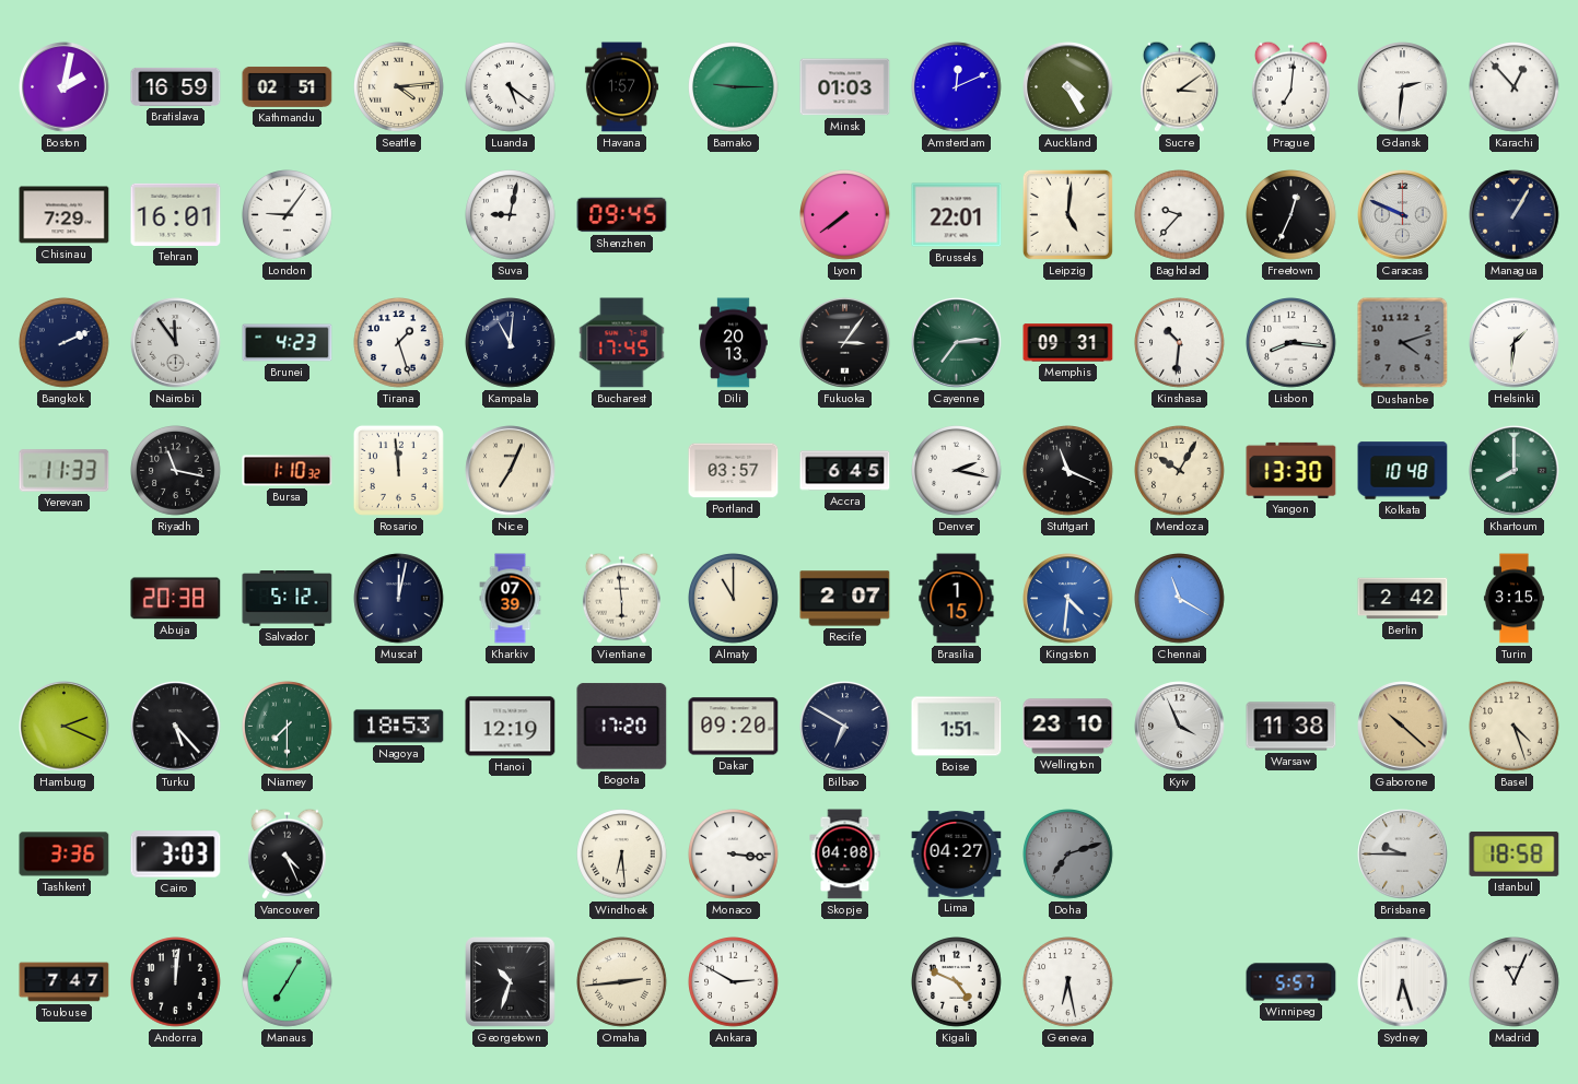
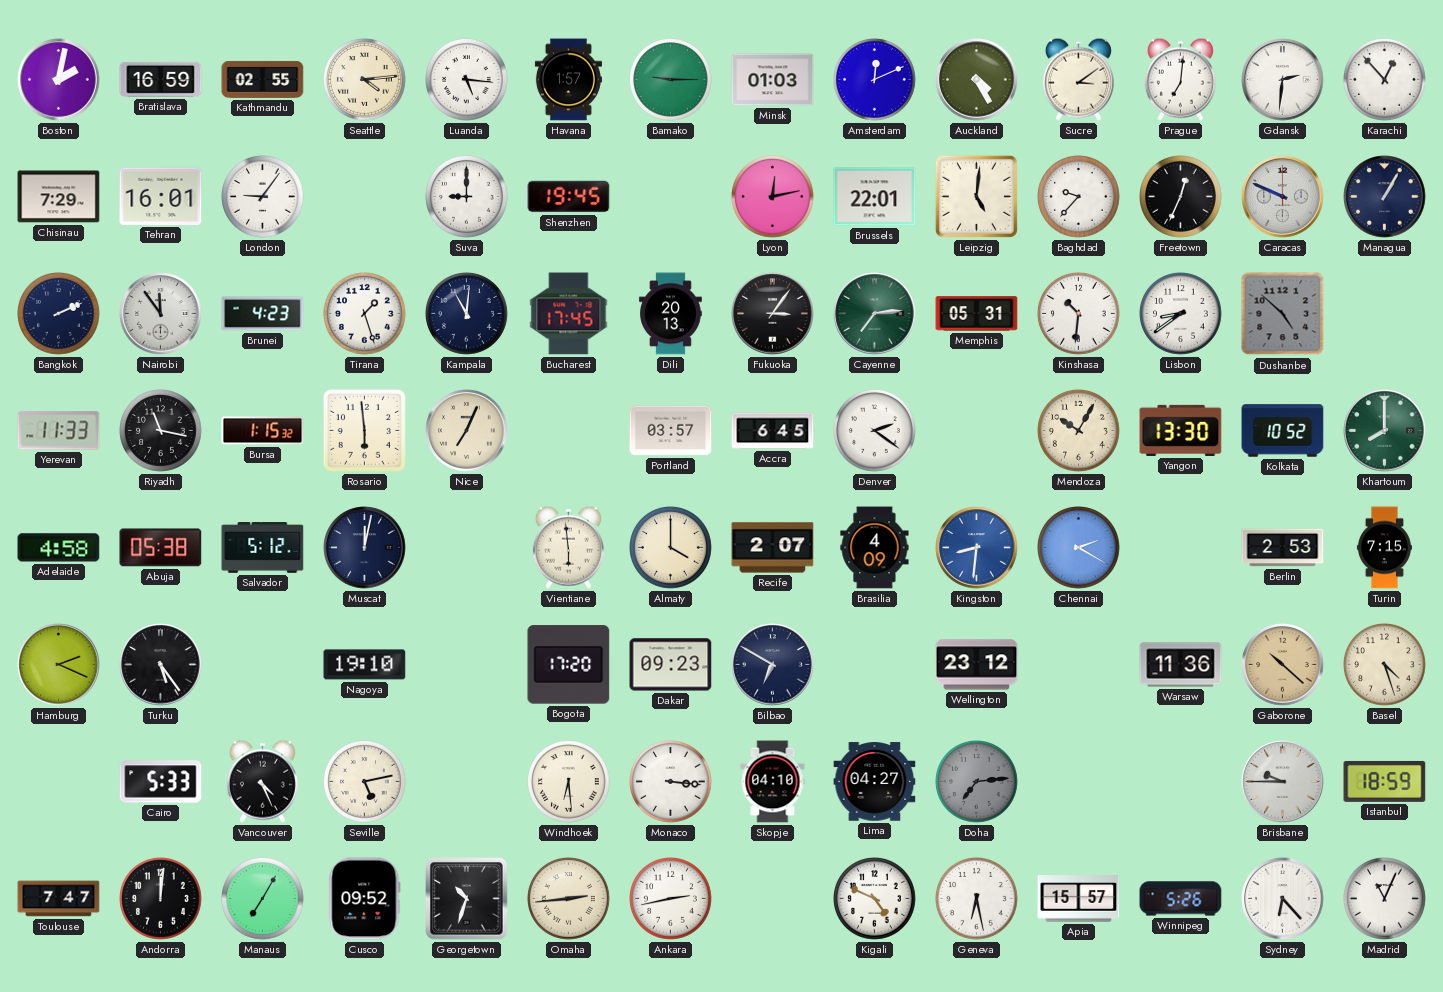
Kathmandu: 02:51 -> 02:55 (263, 79)
Luanda: 5:21 -> 5:16 (467, 80)
Suva: 9:02 -> 9:00 (467, 197)
Shenzhen: 09:45 -> 19:45 (569, 197)
Lyon: 7:39 -> 12:13 (773, 197)
Memphis: 09:31 -> 05:31 (977, 314)
Lisbon: 8:16 -> 8:39 (1181, 314)
Dushanbe: 4:12 -> 4:52 (1283, 314)
Helsinki: 1:31 -> none (1515, 343)
Bursa: 1:10 -> 1:15 (263, 431)
Rosario: 11:59 -> 5:59 (364, 430)
Denver: 2:17 -> 2:21 (875, 431)
Stuttgart: 11:19 -> none (1068, 471)
Kolkata: 10:48 -> 10:52 (1283, 431)
Adelaide: none -> 4:58 (59, 548)
Abuja: 20:38 -> 05:38 (161, 548)
Kharkiv: 07:39 -> none (511, 599)
Almaty: 11:00 -> 4:00 (671, 548)
Brasilia: 1:15 -> 4:09 (875, 548)
Kingston: 4:31 -> 8:31 (977, 548)
Chennai: 11:20 -> 2:20 (1079, 548)
Berlin: 2:42 -> 2:53 (1283, 548)
Turin: 3:15 -> 7:15 (1384, 548)
Turku: 5:23 -> 5:24 (161, 665)
Niamey: 7:30 -> none (288, 727)
Nagoya: 18:53 -> 19:10 (365, 665)
Hanoi: 12:19 -> none (511, 727)
Dakar: 09:20 -> 09:23 (671, 665)
Boise: 1:51 -> none (957, 727)
Wellington: 23:10 -> 23:12 (977, 665)
Kyiv: 3:56 -> none (1180, 727)
Warsaw: 11:38 -> 11:36 (1181, 665)
Tashkent: 3:36 -> none (65, 855)
Cairo: 3:03 -> 5:33 (161, 782)
Seville: none -> 5:13 (365, 782)
Skopje: 04:08 -> 04:10 (773, 782)
Doha: 7:12 -> 7:14 (977, 782)
Istanbul: 18:58 -> 18:59 (1385, 781)
Cusco: none -> 09:52 (365, 899)
Ankara: 2:50 -> 2:43 (671, 899)
Apia: none -> 15:57 (1079, 899)
Winnipeg: 5:57 -> 5:26 (1181, 899)
Sydney: 6:27 -> 6:23 (1283, 899)
